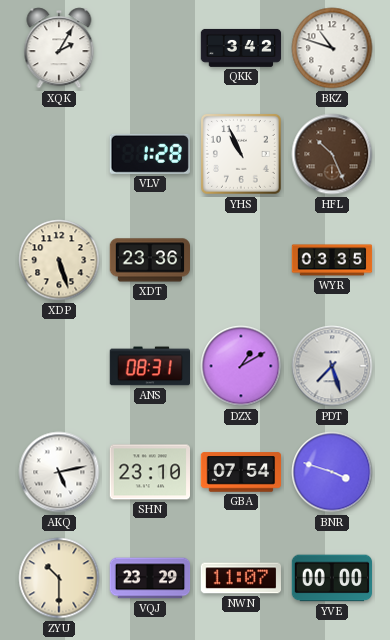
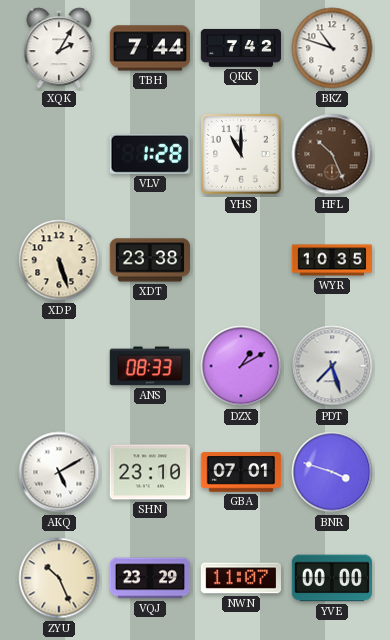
TBH: none -> 7:44 (150, 48)
QKK: 3:42 -> 7:42 (241, 48)
YHS: 10:56 -> 11:00 (241, 154)
XDT: 23:36 -> 23:38 (149, 260)
WYR: 03:35 -> 10:35 (332, 260)
ANS: 08:31 -> 08:33 (149, 366)
AKQ: 5:13 -> 5:10 (59, 472)
GBA: 07:54 -> 07:01 (241, 472)
ZYU: 10:30 -> 10:26 (59, 578)
